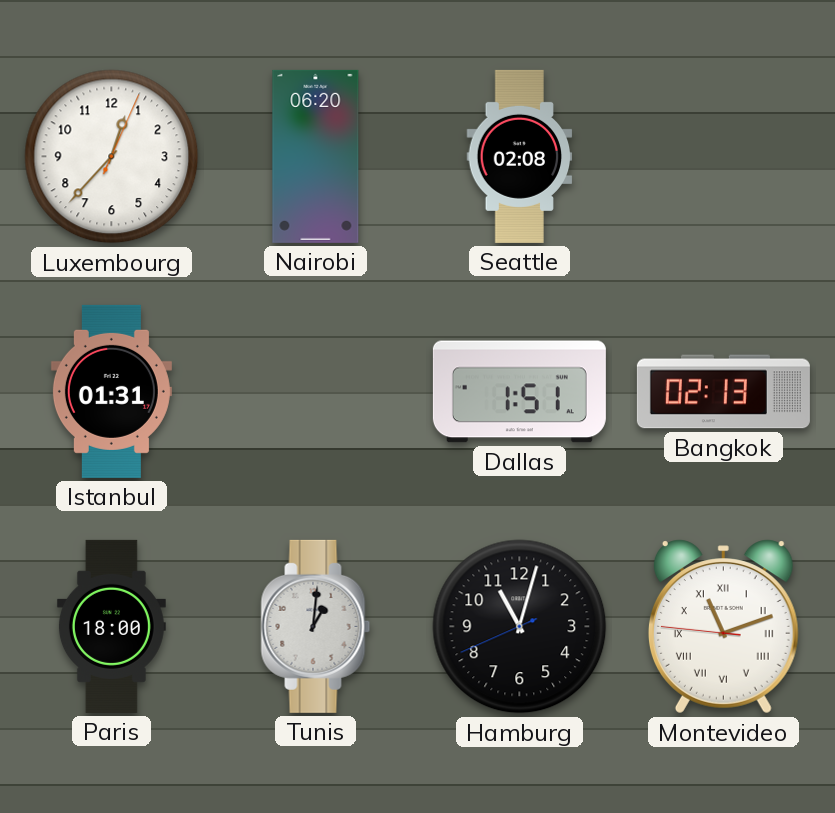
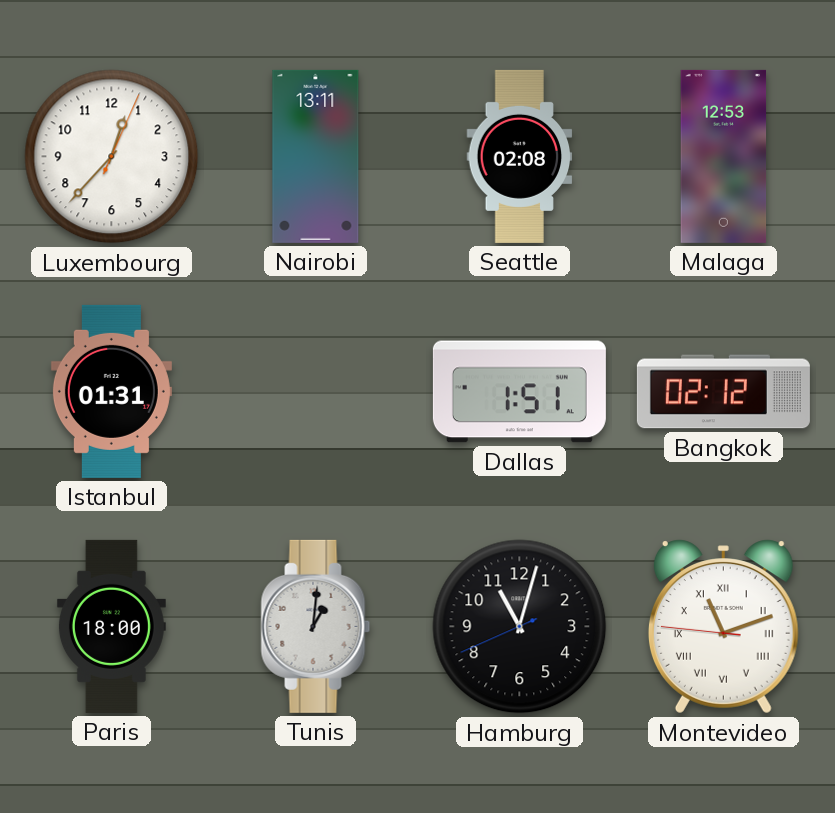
Nairobi: 06:20 -> 13:11 (316, 156)
Malaga: none -> 12:53 (724, 156)
Bangkok: 02:13 -> 02:12 (723, 392)
